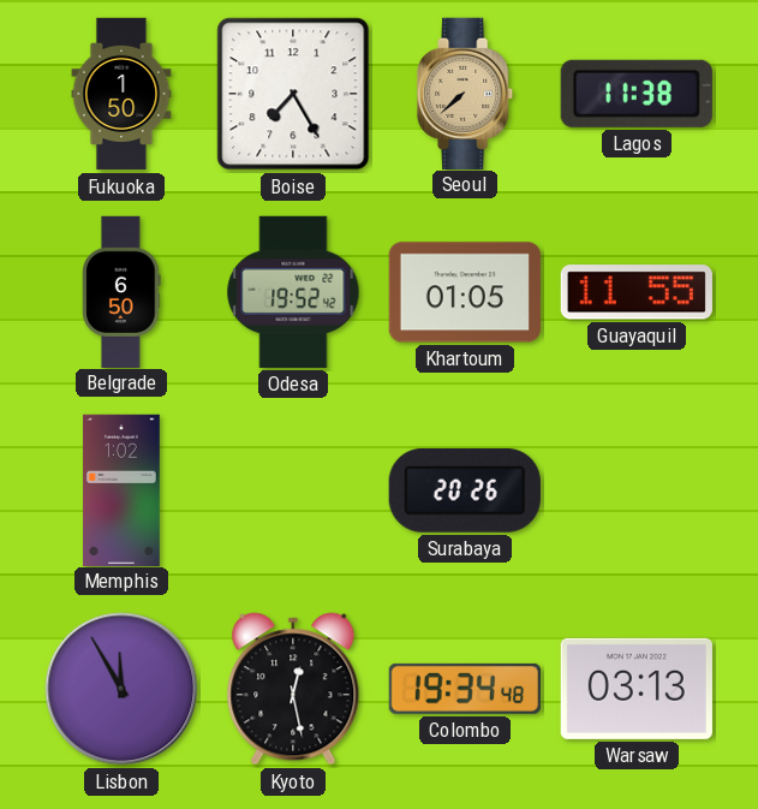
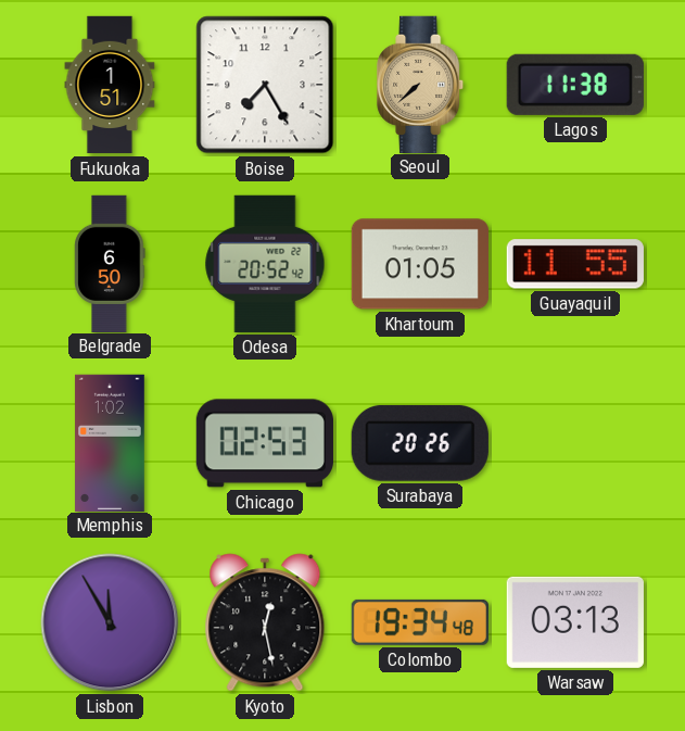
Fukuoka: 1:50 -> 1:51 (110, 85)
Odesa: 19:52 -> 20:52 (265, 264)
Chicago: none -> 02:53 (265, 443)
